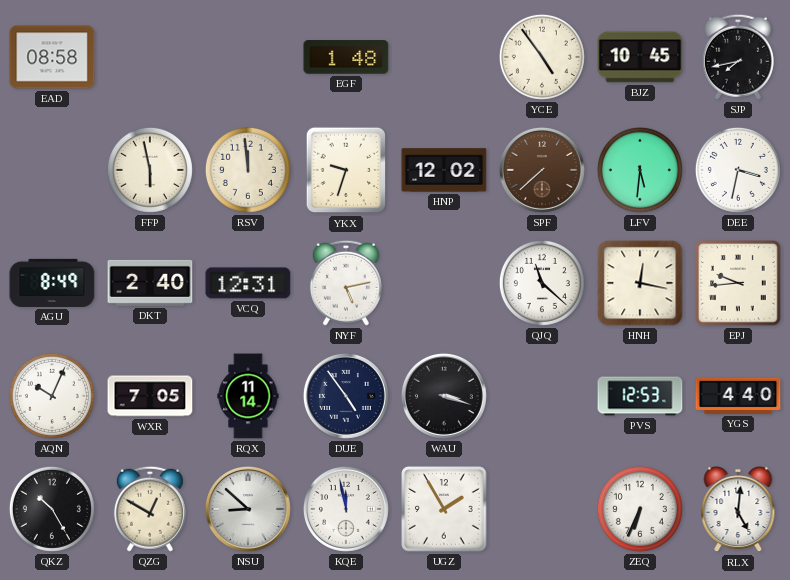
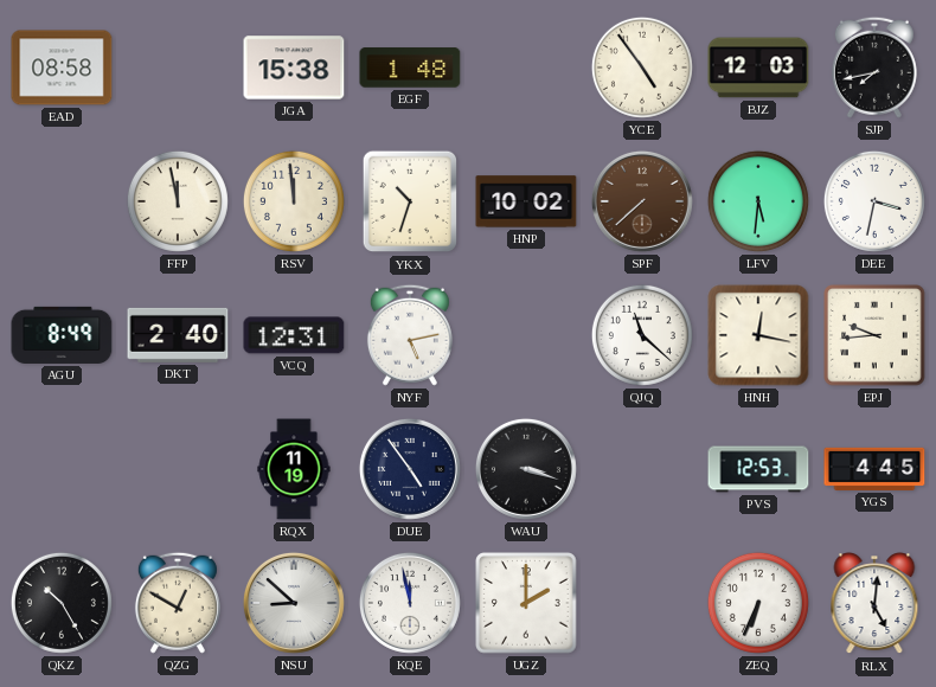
JGA: none -> 15:38 (294, 68)
BJZ: 10:45 -> 12:03 (758, 68)
FFP: 5:58 -> 11:58 (178, 201)
YKX: 9:33 -> 10:33 (410, 201)
HNP: 12:02 -> 10:02 (526, 201)
AQN: 10:04 -> none (52, 396)
WXR: 7:05 -> none (150, 396)
RQX: 11:14 -> 11:19 (294, 469)
YGS: 4:40 -> 4:45 (874, 469)
UGZ: 1:55 -> 2:00 (526, 603)
